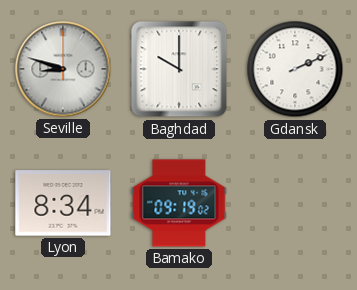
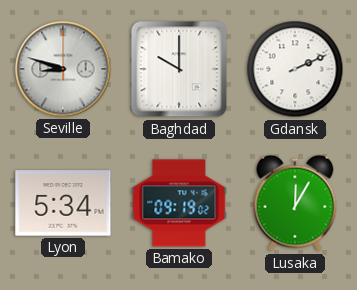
Lyon: 8:34 -> 5:34 (63, 203)
Lusaka: none -> 12:05 (295, 203)
